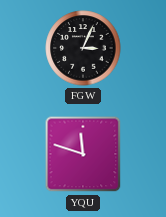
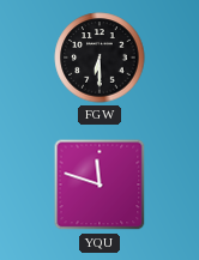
FGW: 3:04 -> 6:30 (99, 58)
